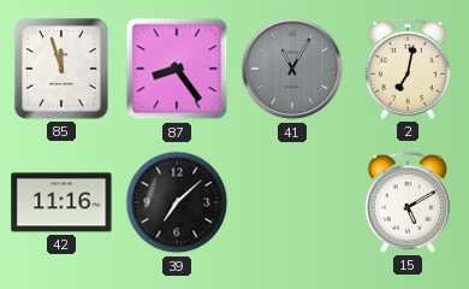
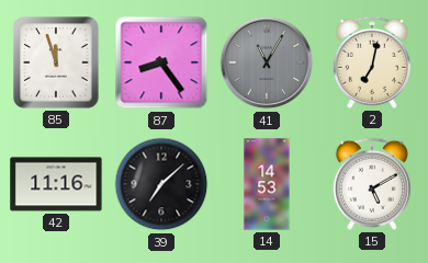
14: none -> 14:53 (267, 184)
